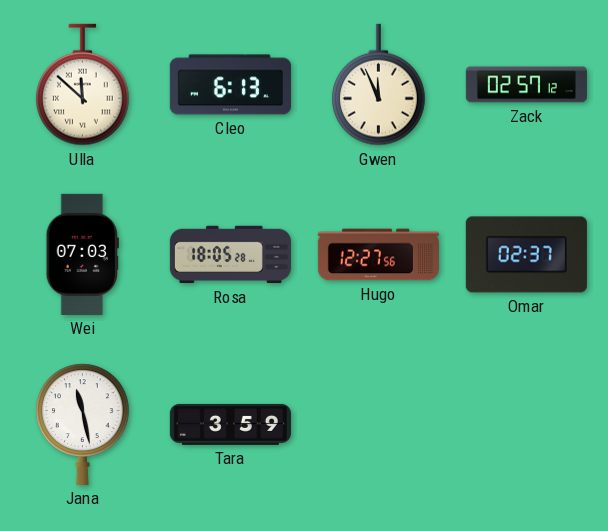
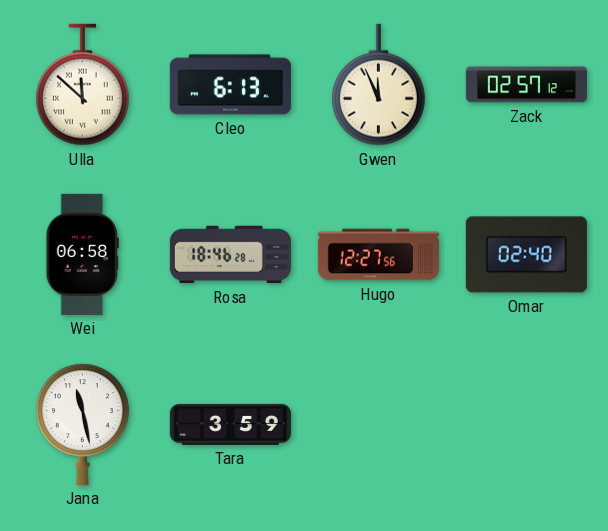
Wei: 07:03 -> 06:58 (82, 254)
Rosa: 18:05 -> 18:46 (230, 255)
Omar: 02:37 -> 02:40 (526, 255)
